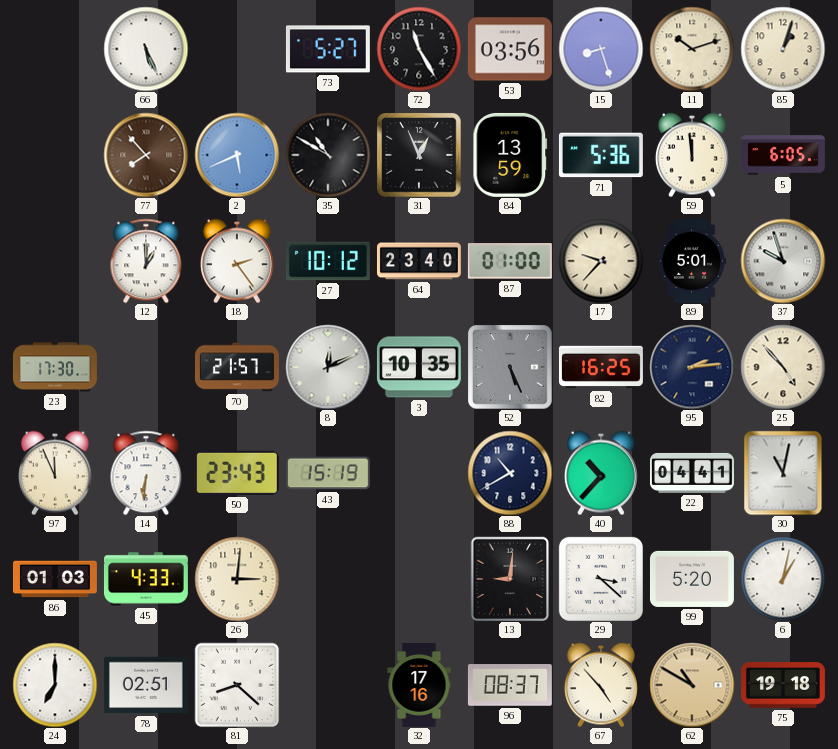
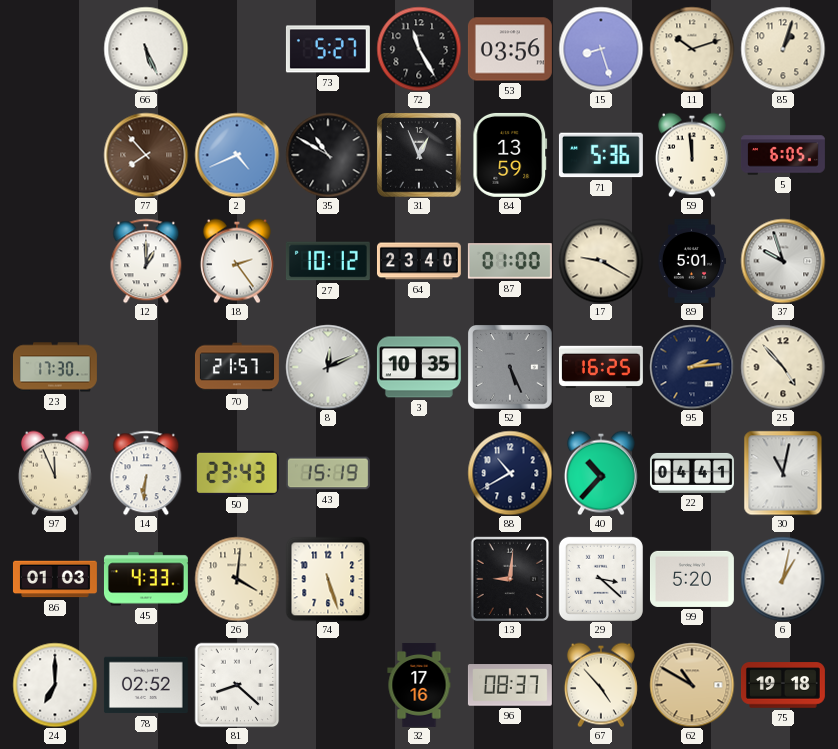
2: 5:41 -> 4:41 (237, 155)
17: 9:37 -> 9:20 (601, 261)
26: 3:01 -> 4:01 (237, 579)
74: none -> 5:27 (328, 579)
78: 02:51 -> 02:52 (146, 685)
